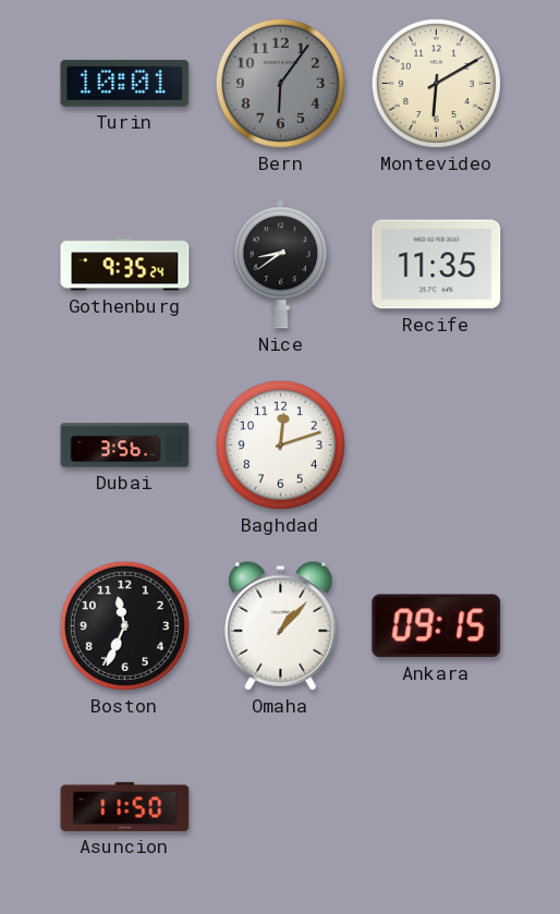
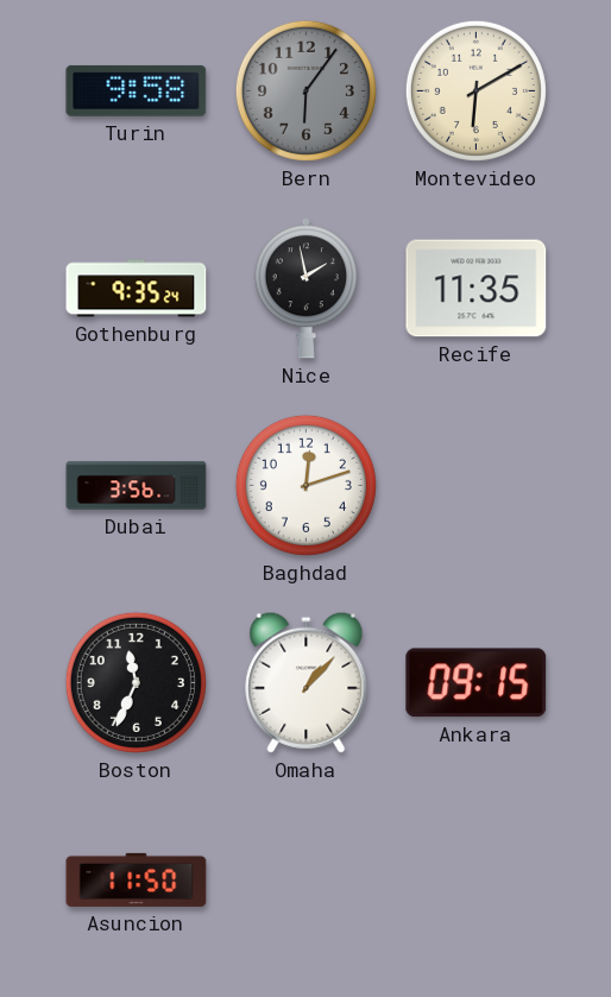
Turin: 10:01 -> 9:58 (137, 90)
Nice: 8:39 -> 1:58 (305, 289)
